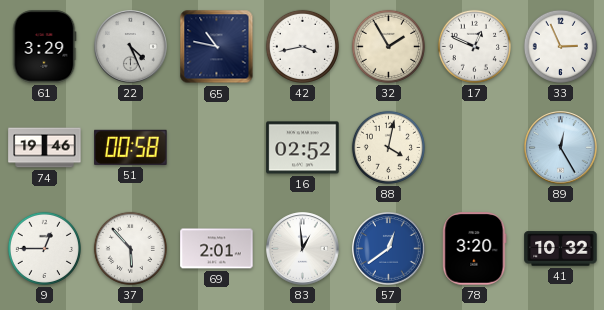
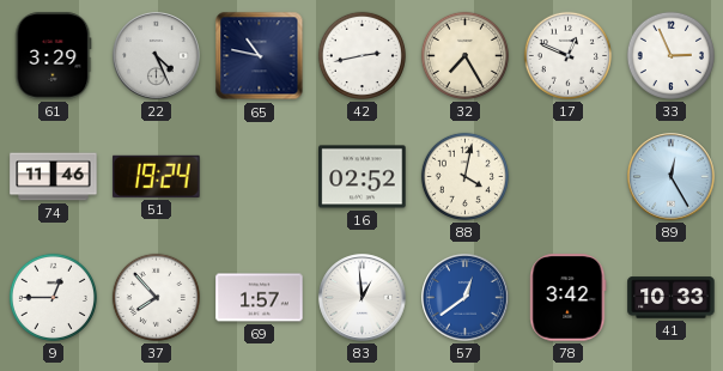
42: 3:43 -> 2:43 (361, 55)
32: 1:55 -> 7:25 (464, 55)
74: 19:46 -> 11:46 (54, 177)
51: 00:58 -> 19:24 (157, 176)
37: 5:53 -> 7:53 (156, 297)
69: 2:01 -> 1:57 (260, 298)
78: 3:20 -> 3:42 (569, 298)
41: 10:32 -> 10:33 (672, 298)
